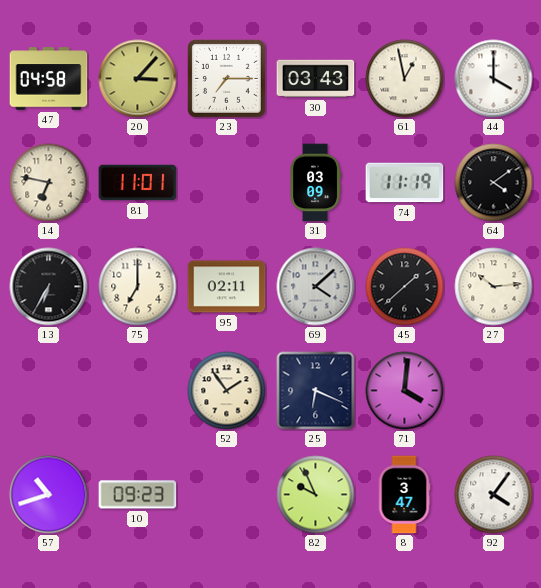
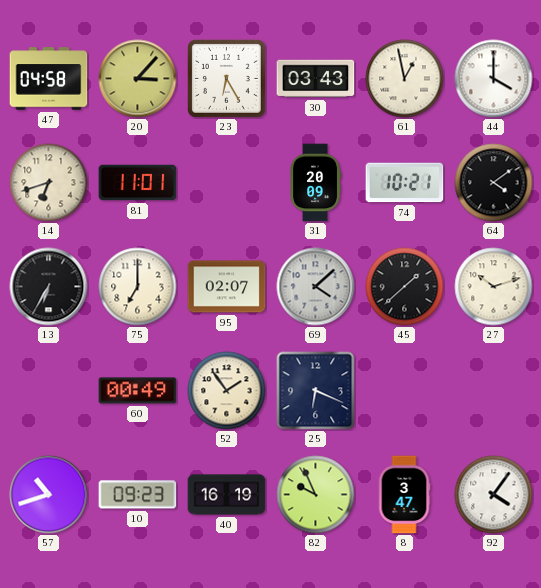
23: 7:15 -> 6:25 (227, 79)
14: 6:47 -> 6:42 (49, 183)
31: 03:09 -> 20:09 (315, 183)
74: 11:19 -> 10:21 (405, 183)
95: 02:11 -> 02:07 (227, 287)
27: 10:14 -> 10:12 (494, 287)
60: none -> 00:49 (138, 391)
71: 4:01 -> none (405, 391)
40: none -> 16:19 (227, 495)
